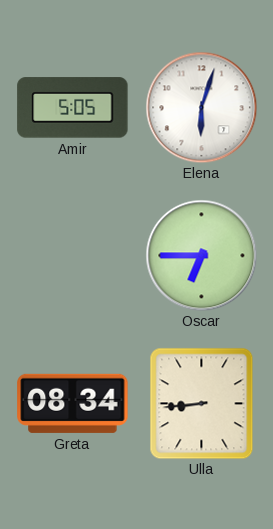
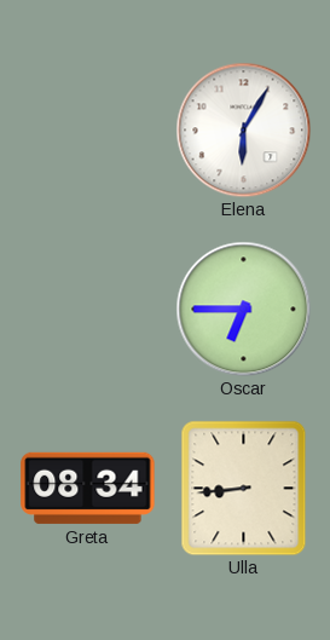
Amir: 5:05 -> none (73, 108)
Elena: 6:03 -> 6:05 (243, 129)
